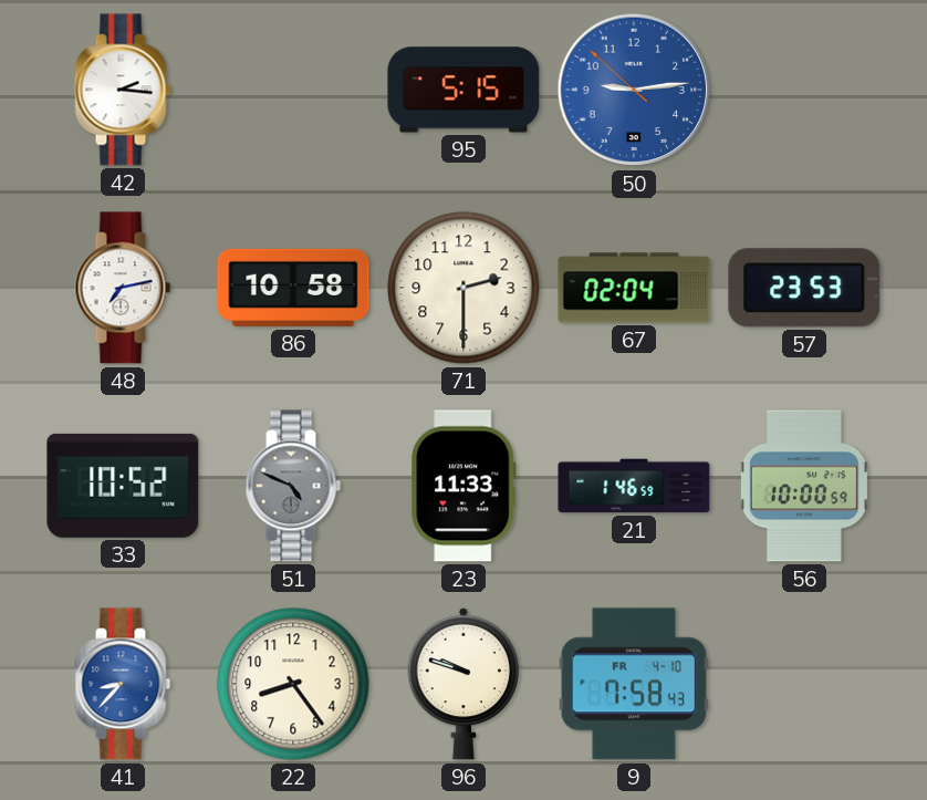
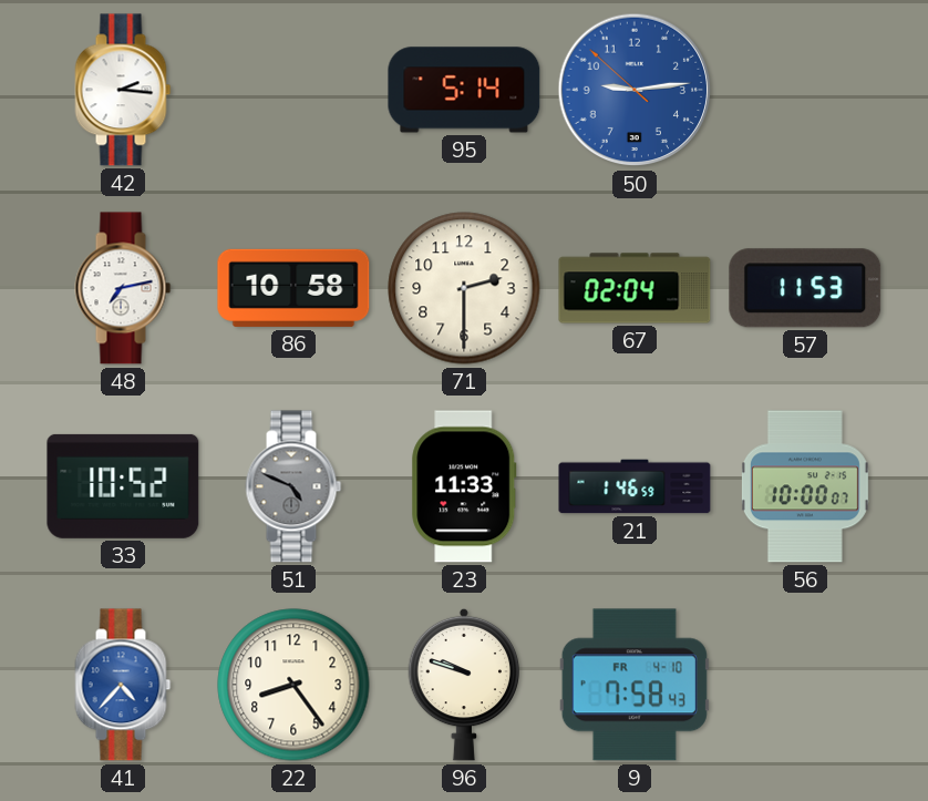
95: 5:15 -> 5:14 (464, 90)
57: 23:53 -> 11:53 (805, 288)
56: 10:00:59 -> 10:00:07 (805, 486)
41: 8:37 -> 4:37 (123, 685)
